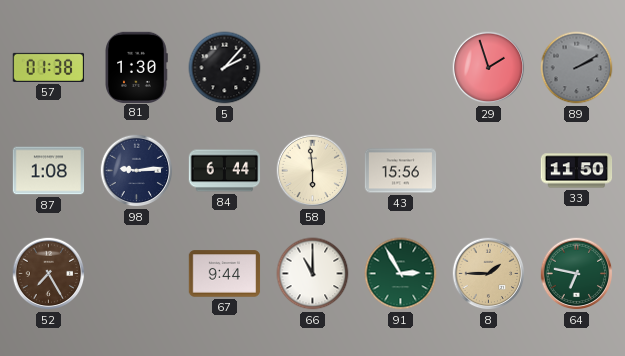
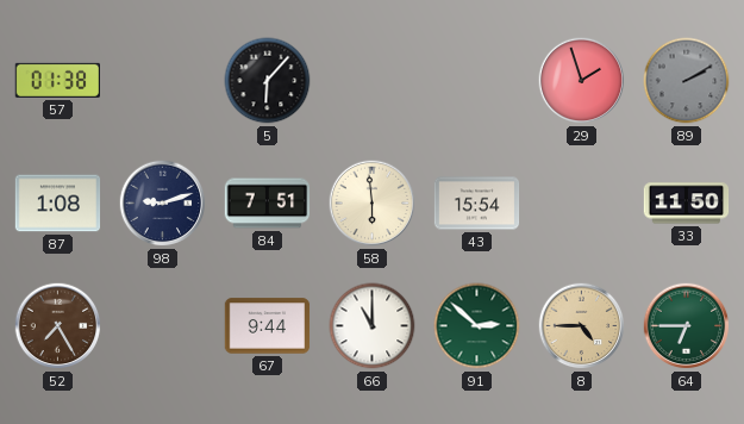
81: 1:30 -> none (136, 67)
5: 2:07 -> 6:07 (268, 81)
98: 9:14 -> 9:12 (163, 204)
84: 6:44 -> 7:51 (268, 204)
43: 15:56 -> 15:54 (477, 204)
91: 2:55 -> 2:52 (477, 326)
8: 1:45 -> 4:45 (582, 326)
64: 6:47 -> 6:45 (687, 326)
